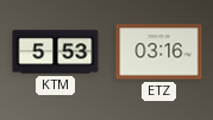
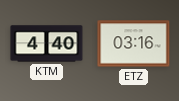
KTM: 5:53 -> 4:40 (47, 44)
